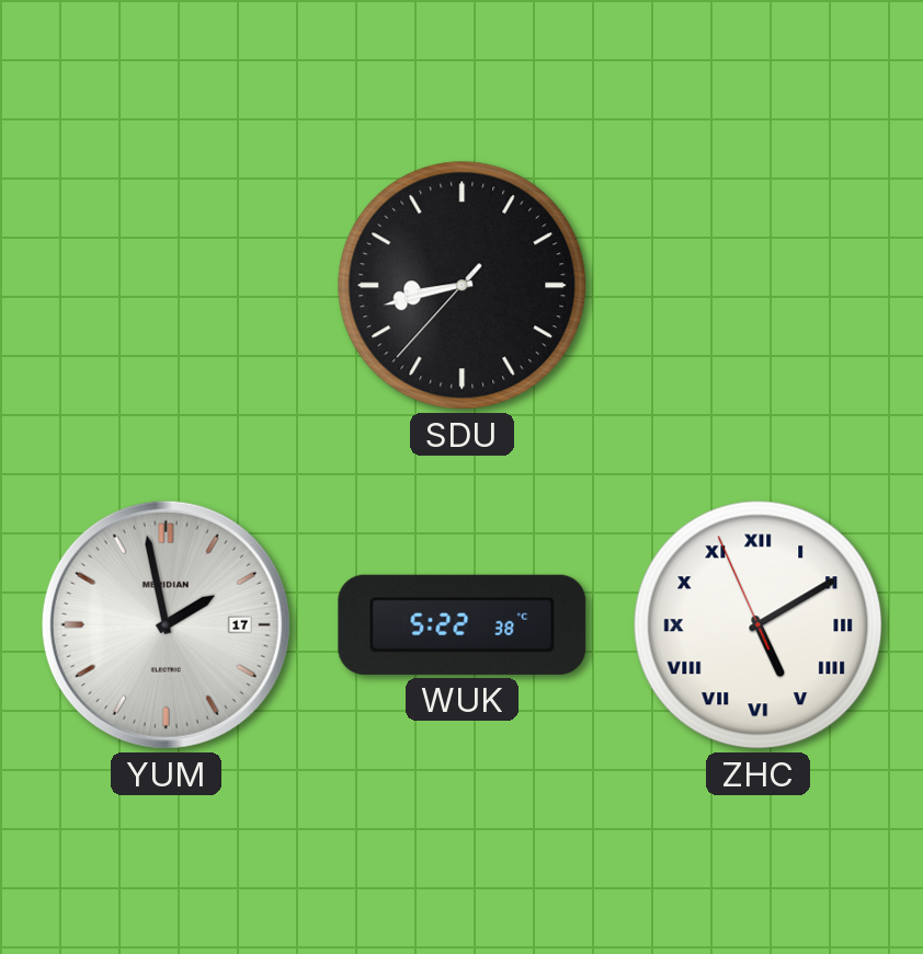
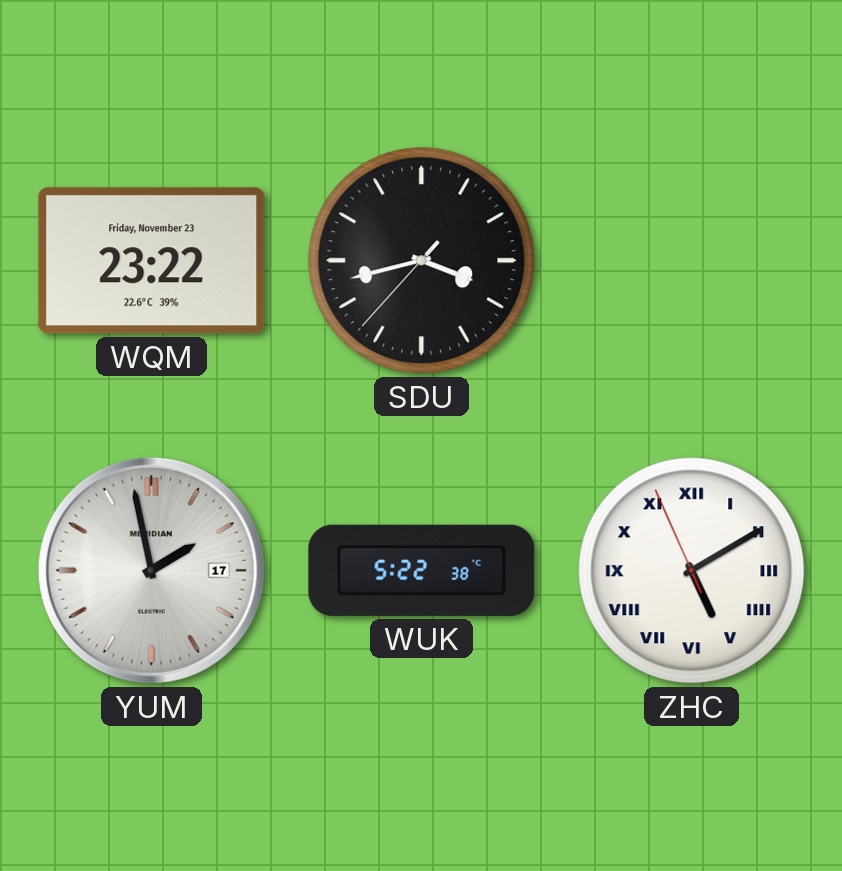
WQM: none -> 23:22 (152, 261)
SDU: 8:42 -> 3:42 (422, 261)
